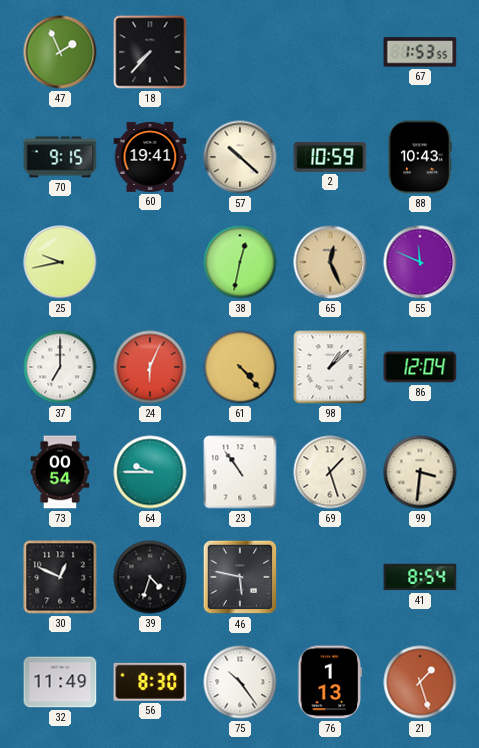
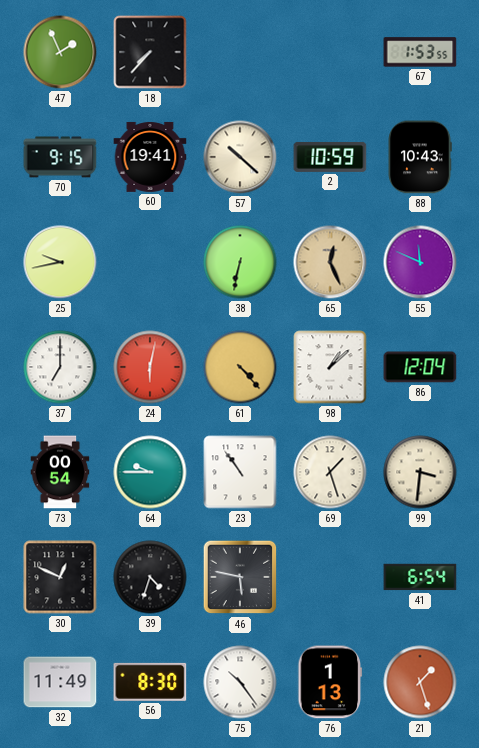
38: 12:32 -> 6:32 (240, 262)
24: 6:04 -> 6:02 (150, 367)
41: 8:54 -> 6:54 (420, 577)
